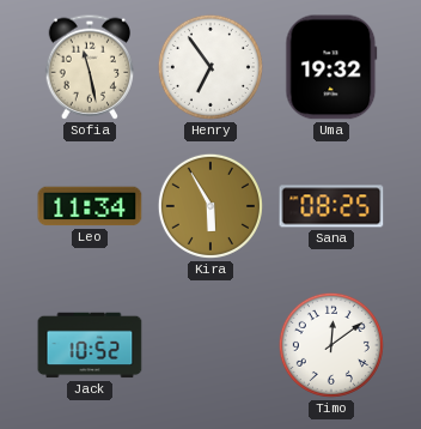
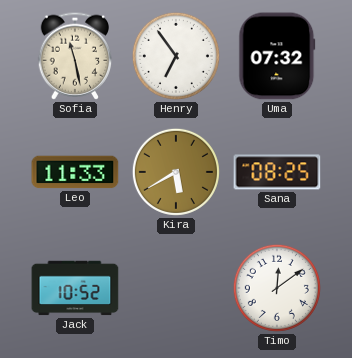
Uma: 19:32 -> 07:32 (277, 56)
Leo: 11:34 -> 11:33 (75, 172)
Kira: 5:55 -> 5:40 (176, 172)
